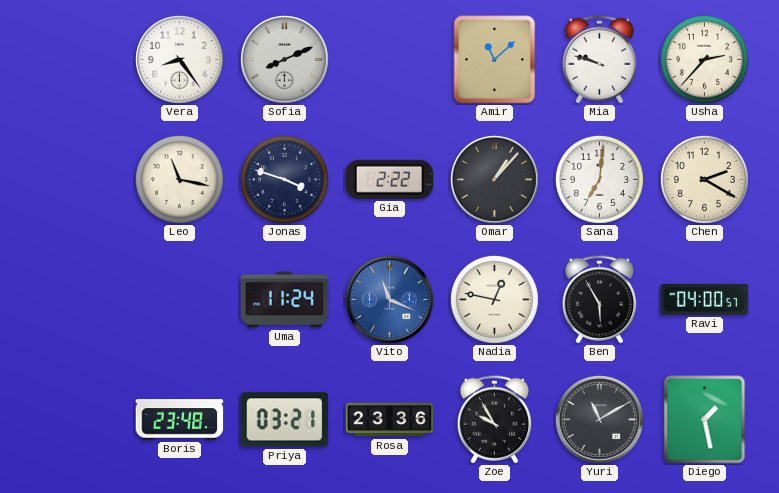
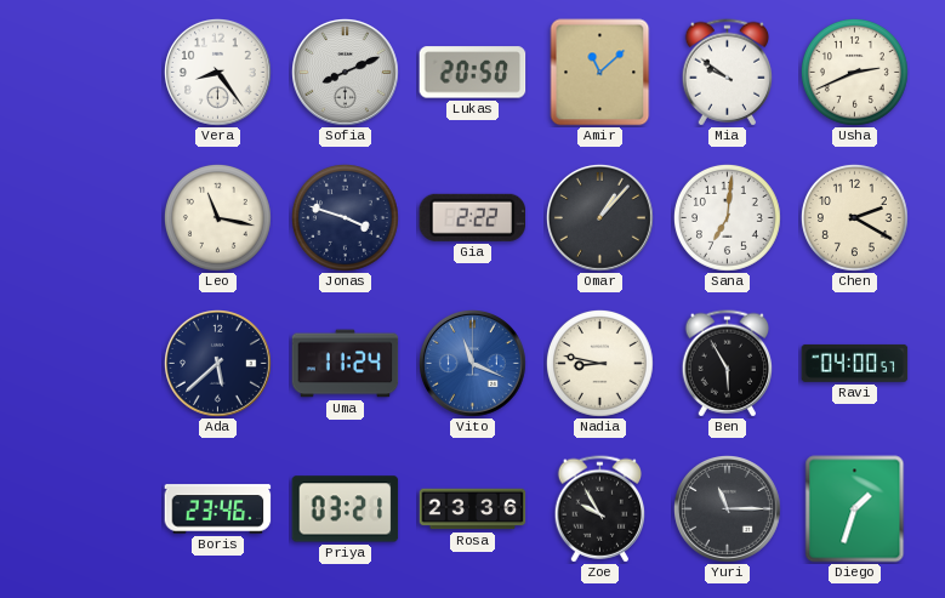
Lukas: none -> 20:50 (473, 73)
Mia: 9:48 -> 9:51 (727, 73)
Usha: 2:37 -> 2:41 (854, 72)
Ada: none -> 5:38 (218, 364)
Nadia: 12:47 -> 8:47 (599, 363)
Boris: 23:48 -> 23:46 (218, 509)
Yuri: 11:10 -> 11:15 (728, 509)
Diego: 1:28 -> 1:33 (855, 509)
